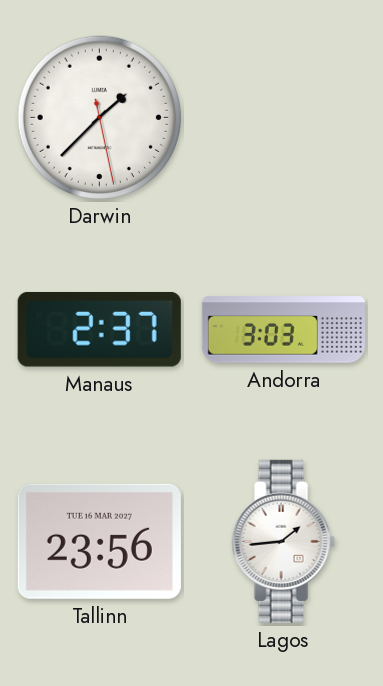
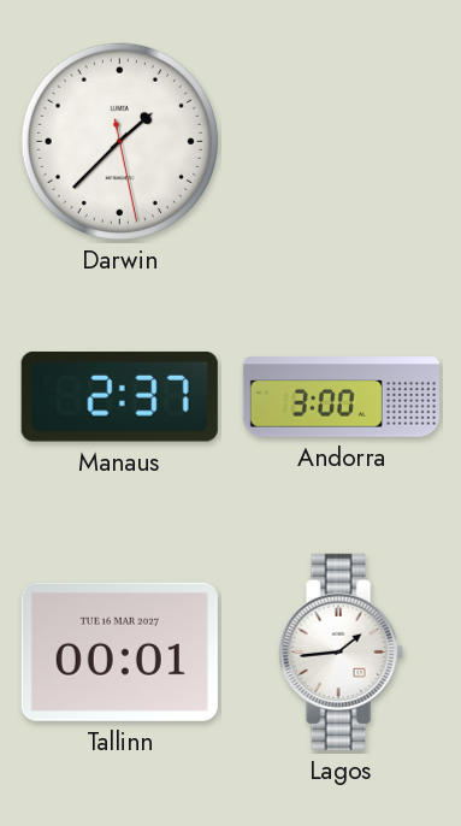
Andorra: 3:03 -> 3:00 (341, 397)
Tallinn: 23:56 -> 00:01 (119, 651)
